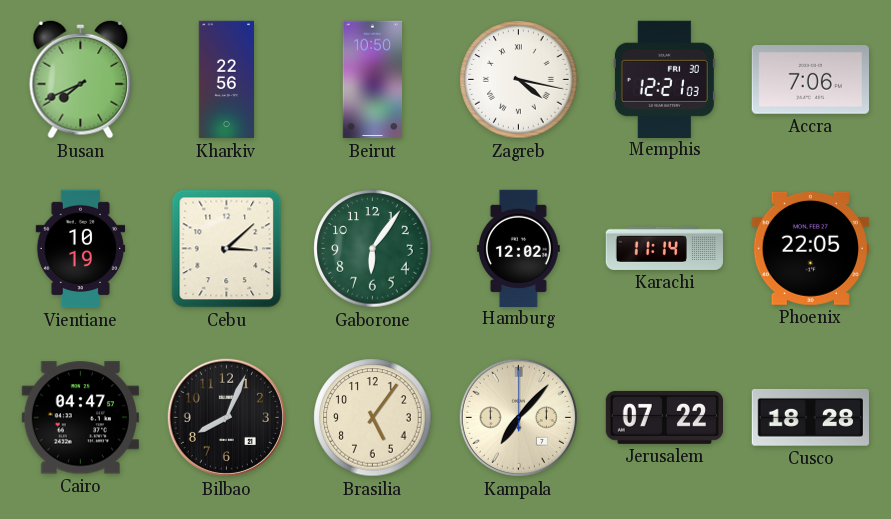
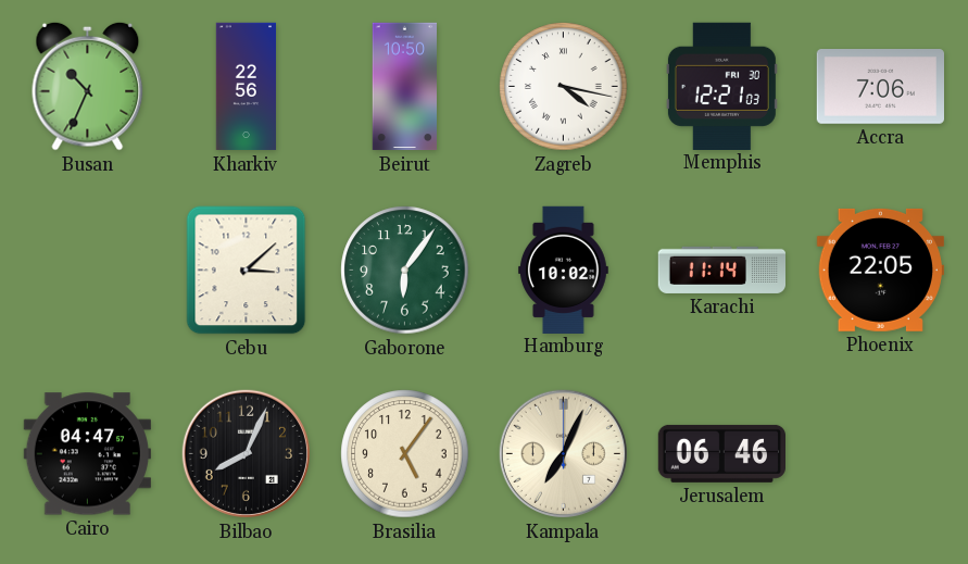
Busan: 7:41 -> 10:34 (88, 86)
Vientiane: 10:19 -> none (81, 249)
Hamburg: 12:02 -> 10:02 (563, 270)
Kampala: 7:07 -> 7:04 (563, 453)
Jerusalem: 07:22 -> 06:46 (721, 453)
Cusco: 18:28 -> none (810, 417)
